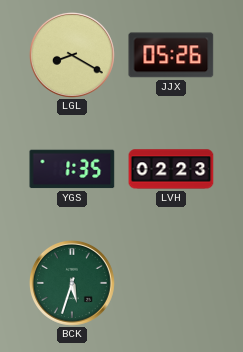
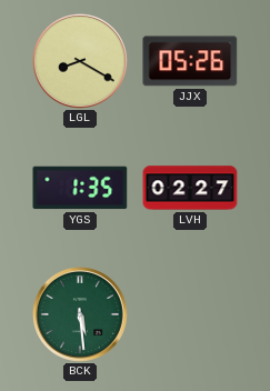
LVH: 02:23 -> 02:27 (190, 188)
BCK: 5:33 -> 5:29 (80, 314)
